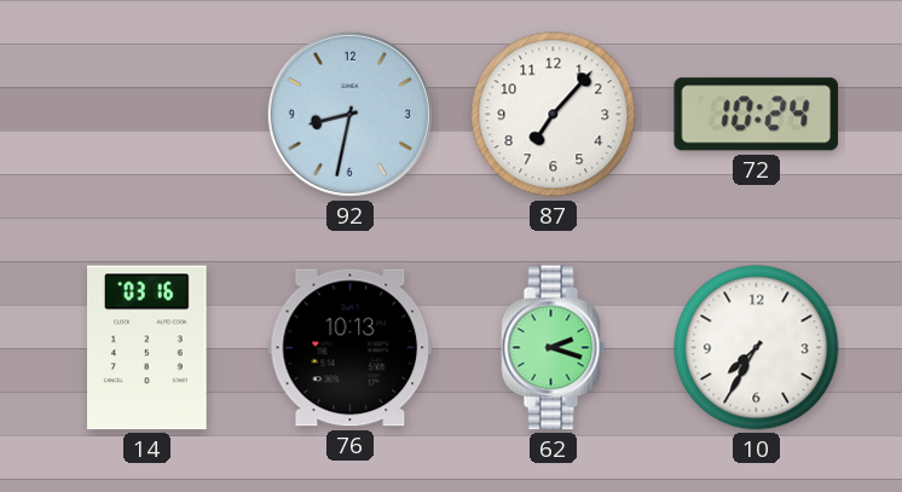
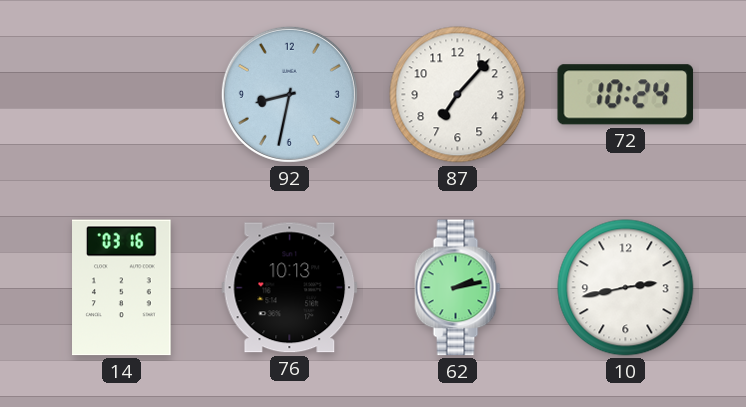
62: 2:18 -> 2:13 (458, 288)
10: 7:35 -> 2:43 (626, 288)
